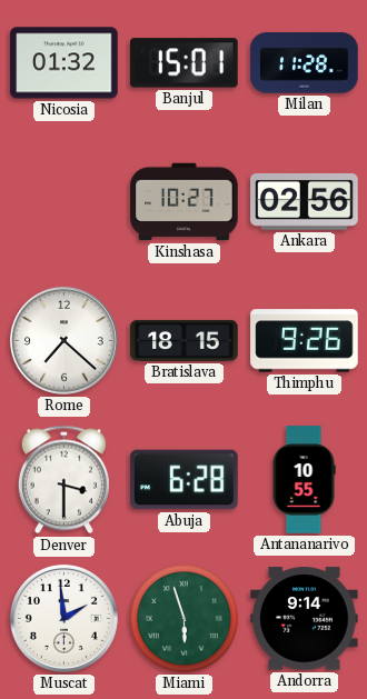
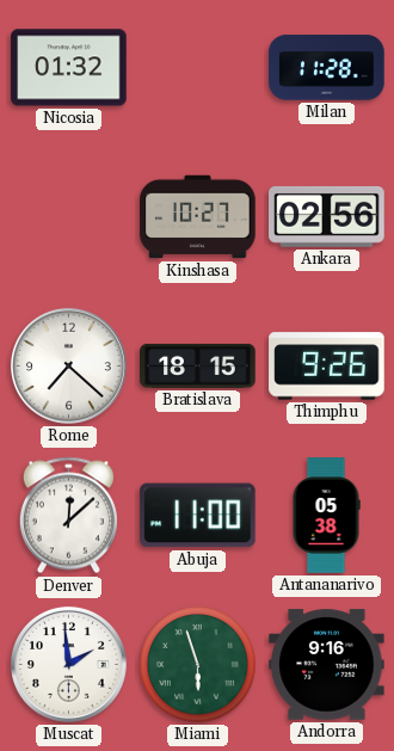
Banjul: 15:01 -> none (185, 63)
Denver: 3:30 -> 12:08 (68, 516)
Abuja: 6:28 -> 11:00 (198, 516)
Antananarivo: 10:55 -> 05:38 (326, 516)
Andorra: 9:14 -> 9:16 (327, 665)
